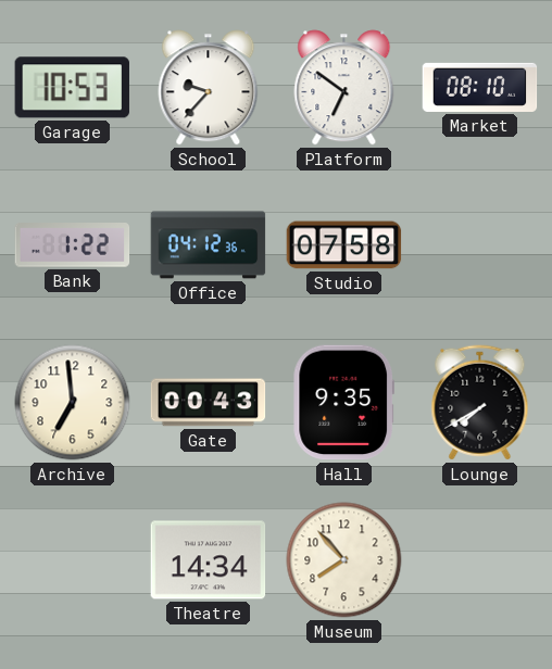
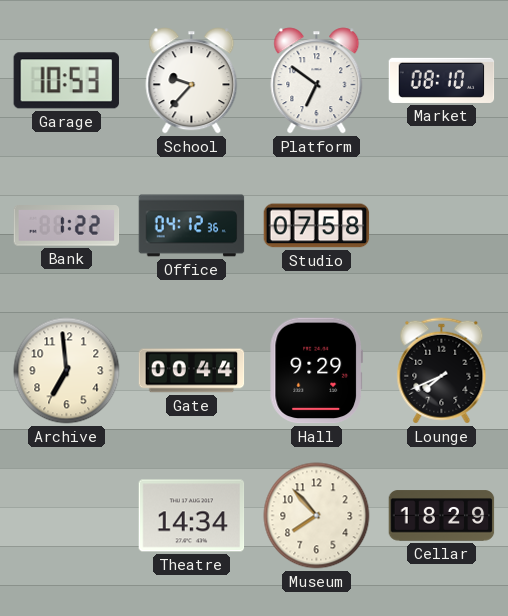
Gate: 00:43 -> 00:44 (192, 371)
Hall: 9:35 -> 9:29 (316, 371)
Lounge: 7:40 -> 7:41 (442, 371)
Cellar: none -> 18:29 (442, 516)
